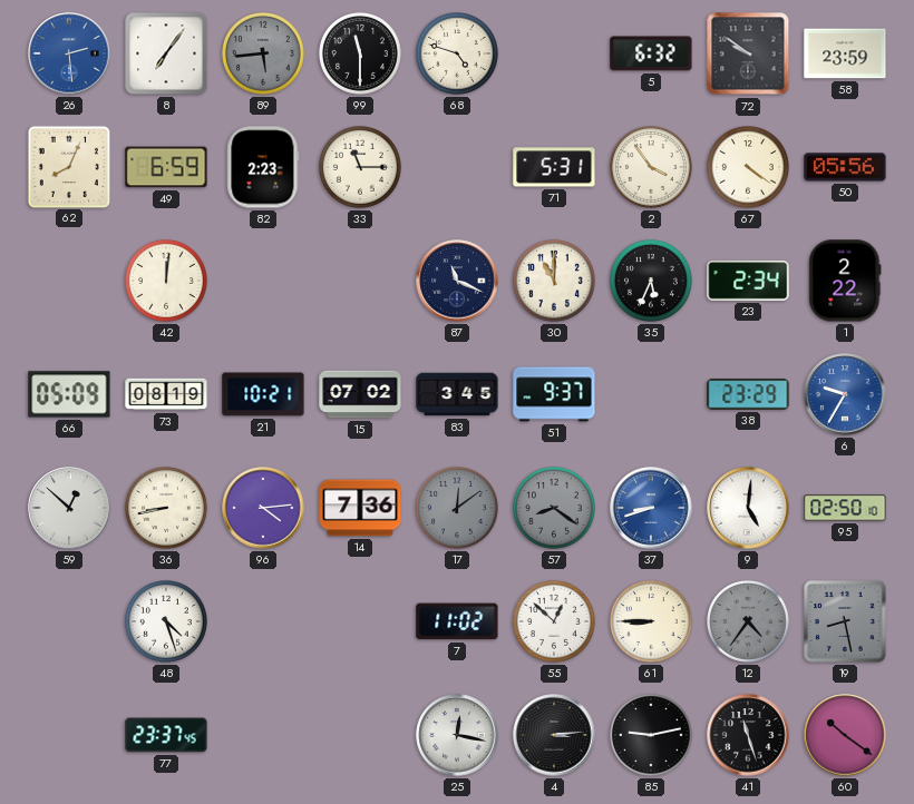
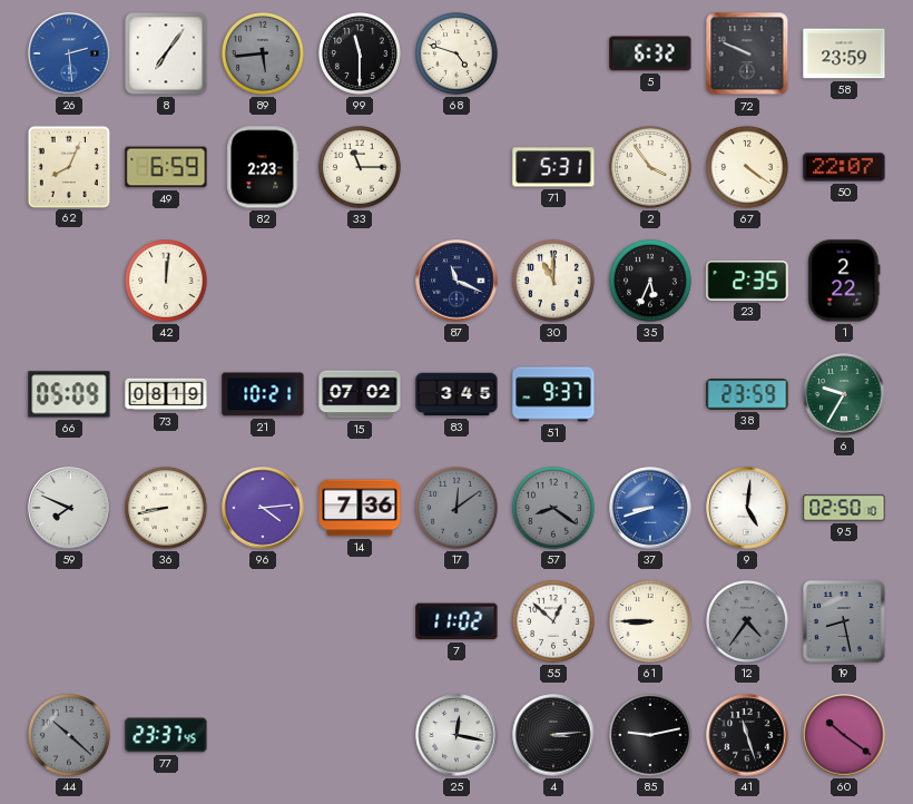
72: 9:51 -> 9:49 (747, 53)
50: 05:56 -> 22:07 (844, 167)
23: 2:34 -> 2:35 (747, 281)
38: 23:29 -> 23:59 (747, 394)
6 dial: blue -> green (844, 394)
59: 12:52 -> 7:49 (69, 508)
48: 4:27 -> none (167, 622)
44: none -> 10:22 (70, 736)
